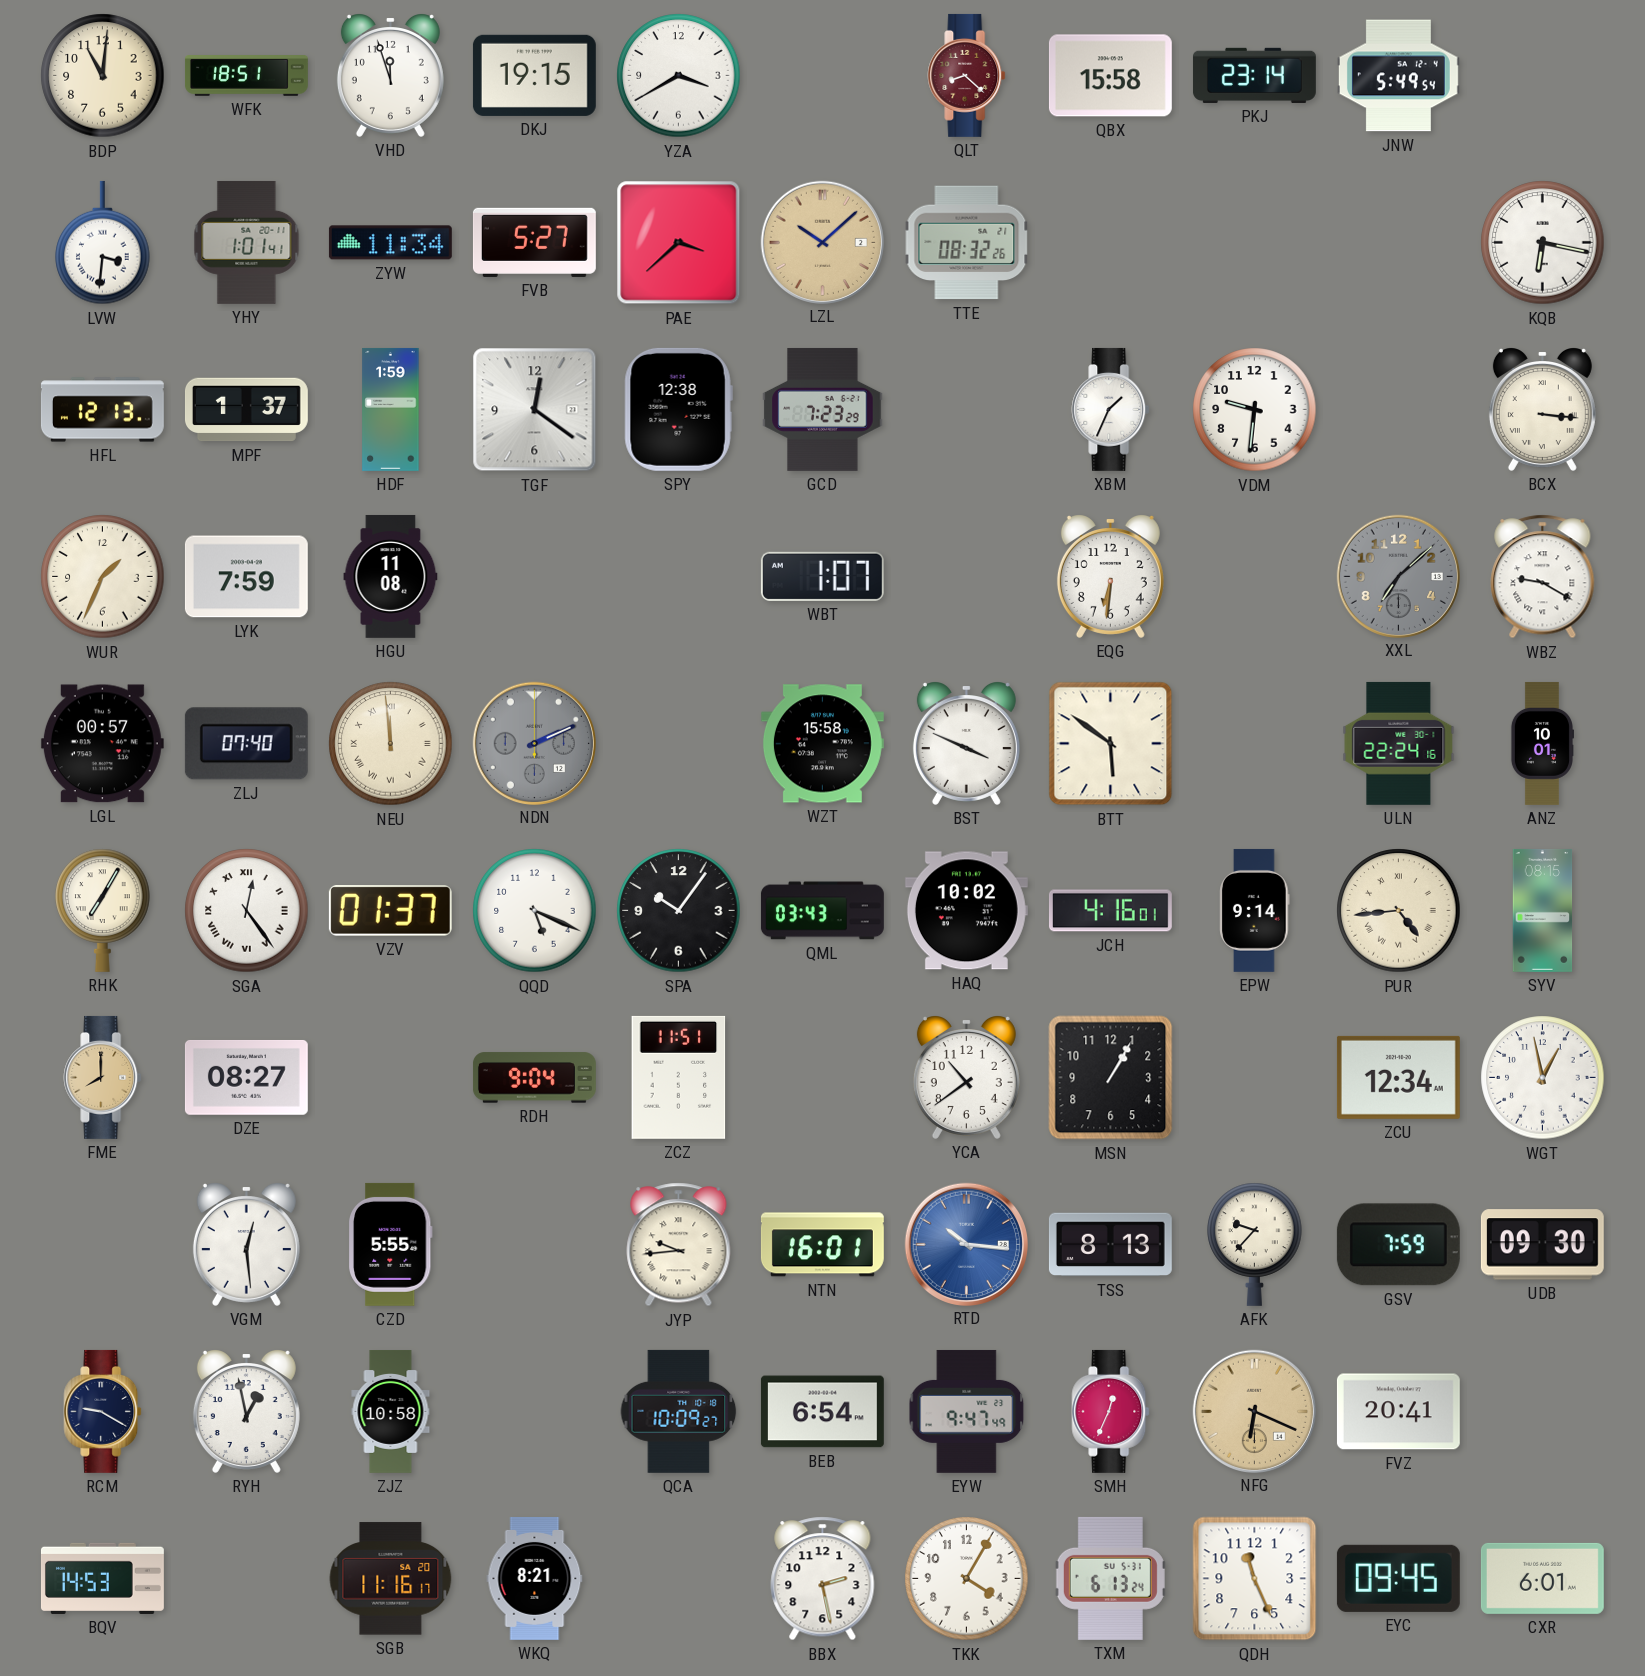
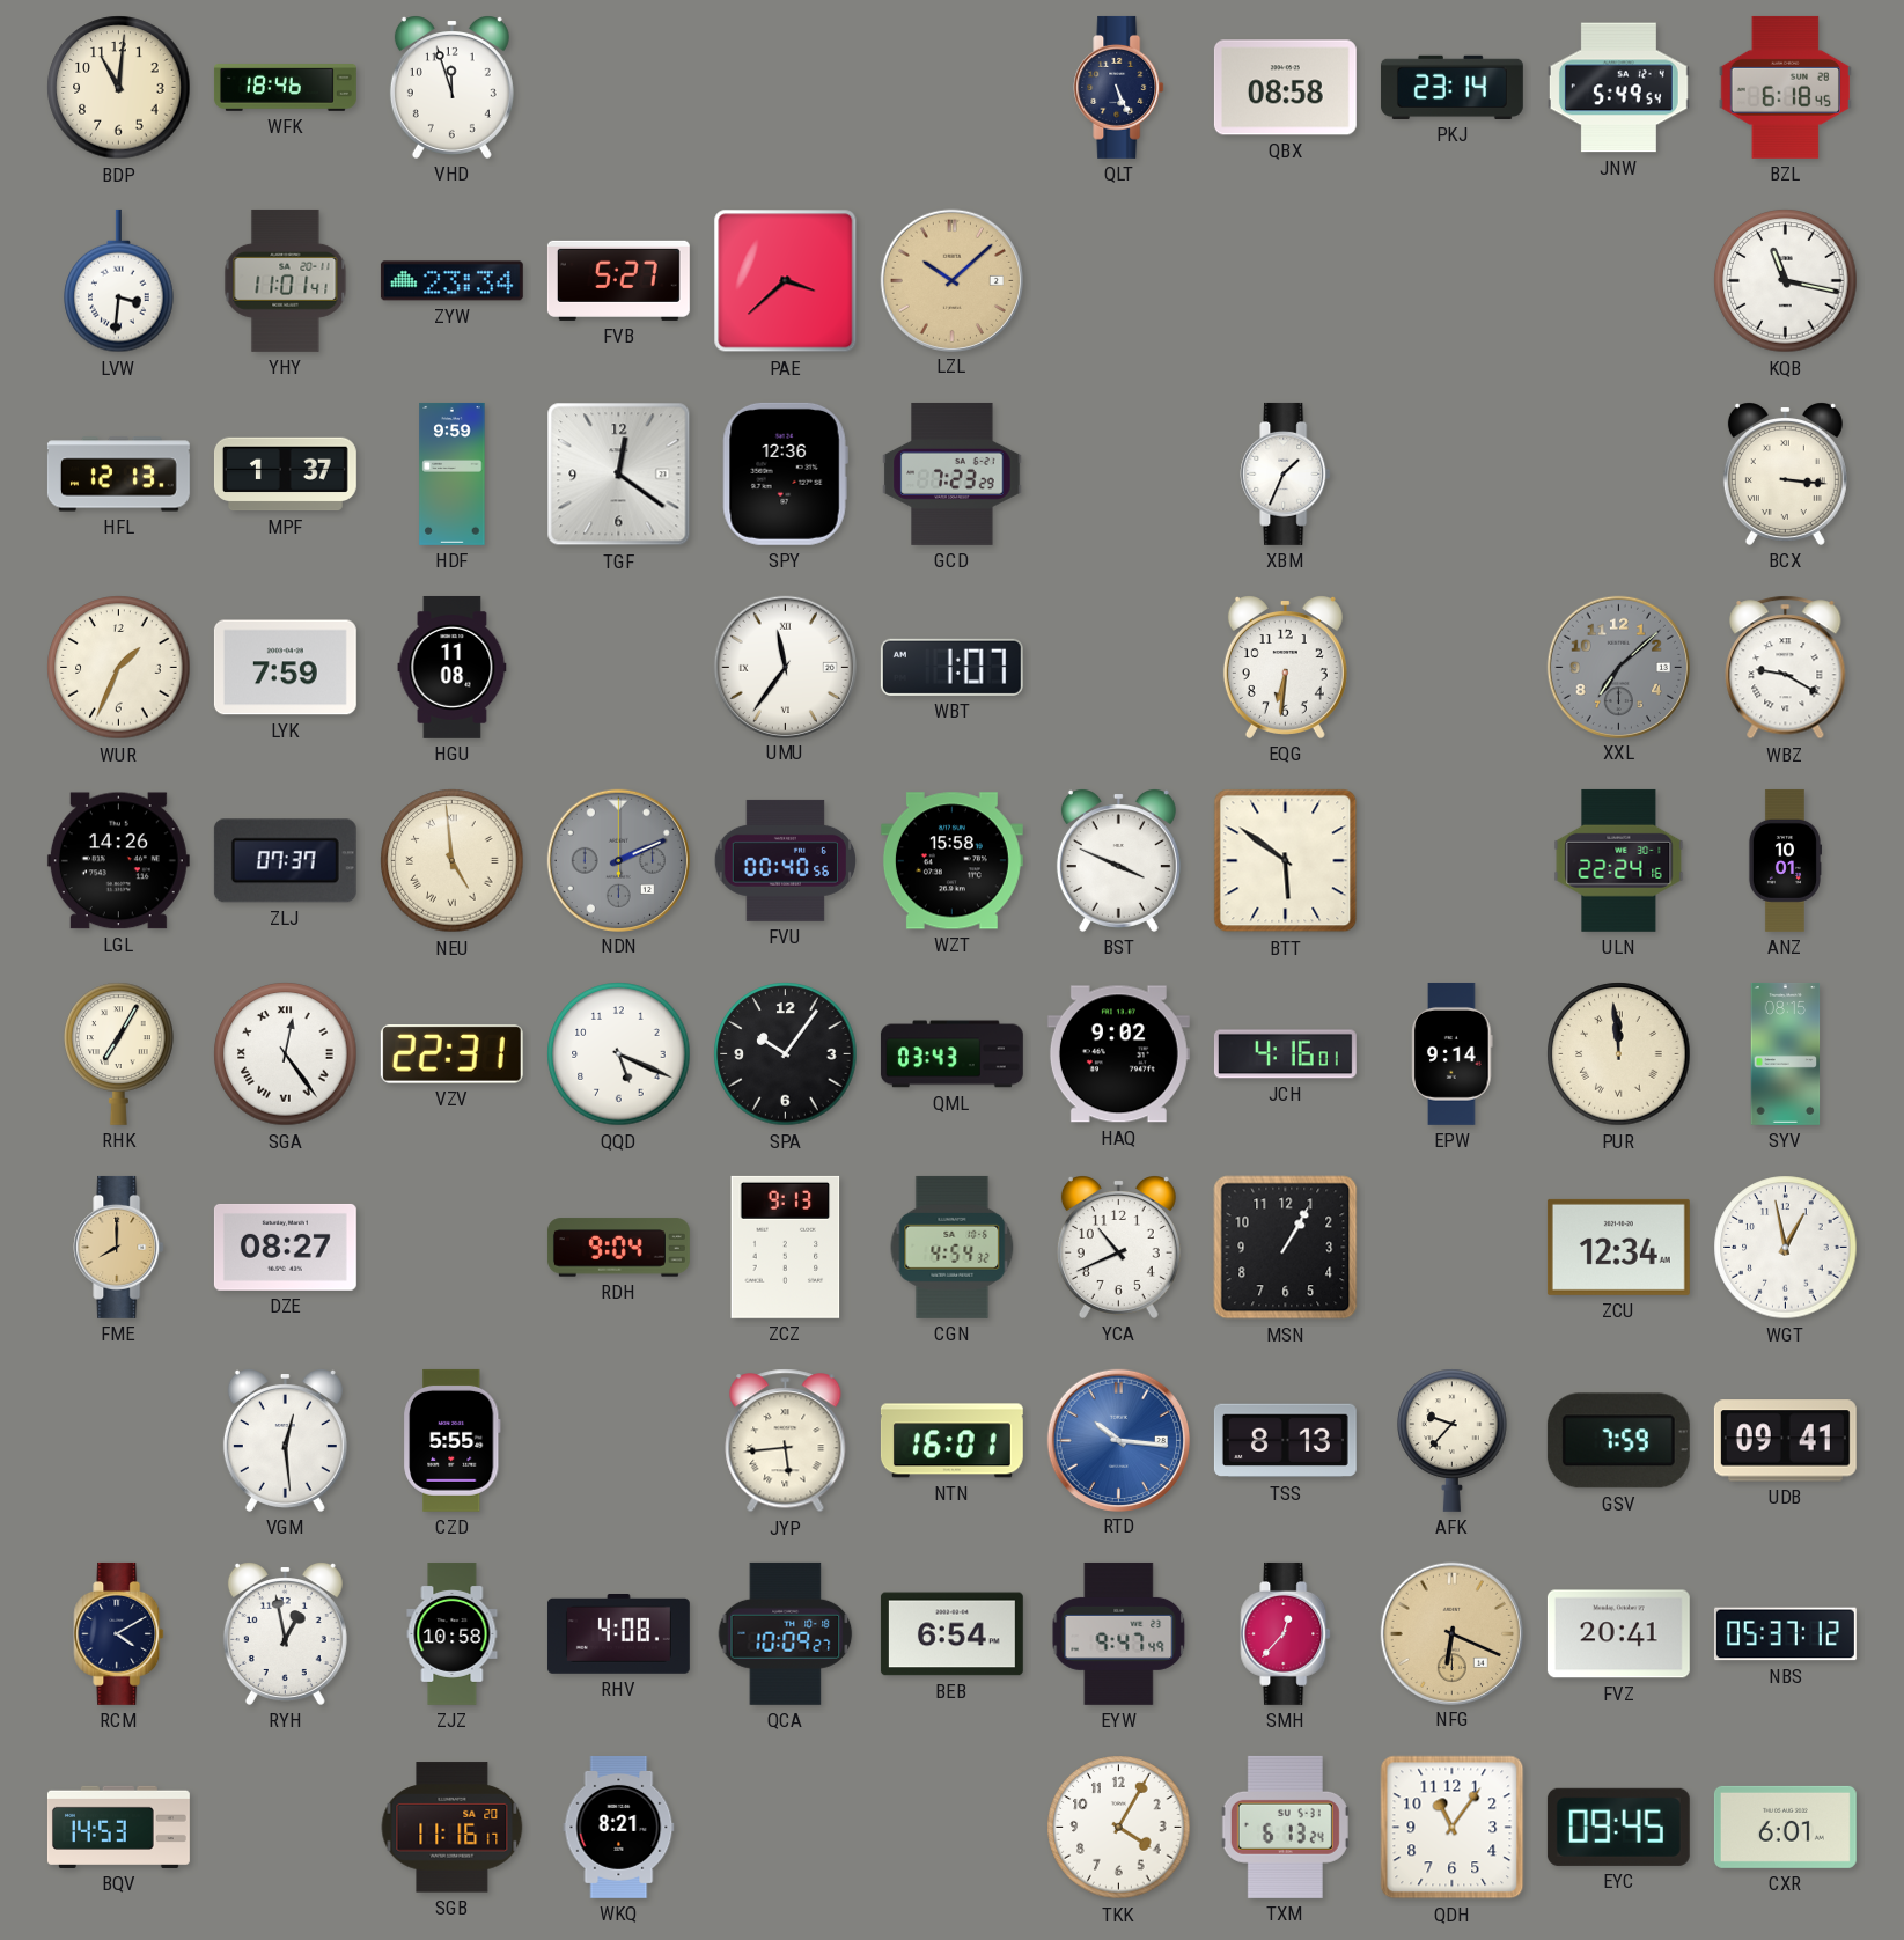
WFK: 18:51 -> 18:46 (285, 88)
DKJ: 19:15 -> none (534, 75)
YZA: 3:40 -> none (679, 76)
QLT: 8:22 -> 5:26 (1119, 87)
QLT dial: burgundy -> navy (1119, 87)
QBX: 15:58 -> 08:58 (1285, 88)
BZL: none -> 6:18 (1785, 87)
YHY: 1:01 -> 11:01 (286, 280)
ZYW: 11:34 -> 23:34 (451, 281)
TTE: 08:32 -> none (967, 243)
KQB: 6:17 -> 11:17 (1786, 281)
HDF: 1:59 -> 9:59 (453, 473)
SPY: 12:38 -> 12:36 (785, 473)
VDM: 9:31 -> none (1255, 410)
UMU: none -> 11:36 (785, 667)
LGL: 00:57 -> 14:26 (118, 861)
ZLJ: 07:40 -> 07:37 (285, 861)
NEU: 11:59 -> 4:59 (453, 861)
FVU: none -> 00:40 (785, 860)
VZV: 01:37 -> 22:31 (451, 1054)
HAQ: 10:02 -> 9:02 (1118, 1054)
PUR: 4:44 -> 11:59 (1619, 1054)
ZCZ: 11:51 -> 9:13 (786, 1247)
CGN: none -> 4:54 (953, 1247)
YCA: 10:39 -> 10:41 (1118, 1247)
JYP: 9:44 -> 5:44 (786, 1441)
UDB: 09:30 -> 09:41 (1785, 1441)
RCM: 9:20 -> 4:10 (119, 1633)
RHV: none -> 4:08 (618, 1634)
SMH: 12:34 -> 12:37 (1286, 1633)
NBS: none -> 05:37 (1785, 1634)
BBX: 2:28 -> none (823, 1579)
QDH: 11:26 -> 11:06 (1453, 1828)
